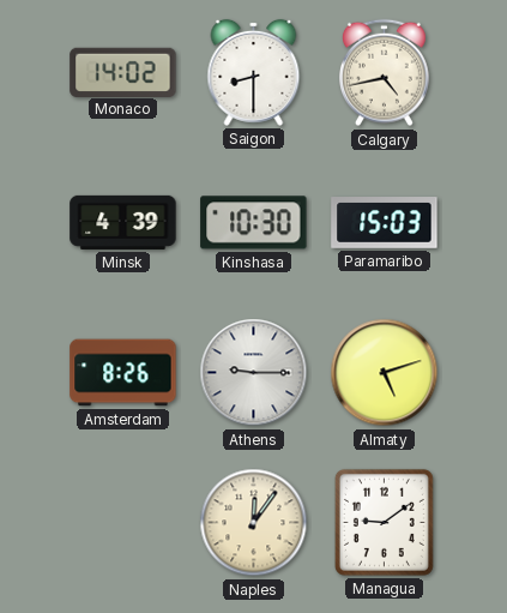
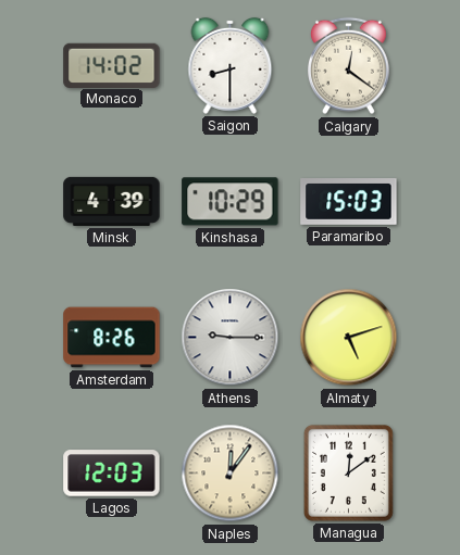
Calgary: 4:43 -> 12:21 (349, 66)
Kinshasa: 10:30 -> 10:29 (231, 202)
Lagos: none -> 12:03 (112, 474)
Managua: 9:09 -> 12:09 (348, 472)
